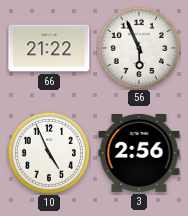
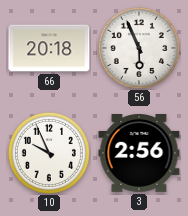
66: 21:22 -> 20:18 (49, 48)
10: 4:56 -> 9:56 (49, 153)
